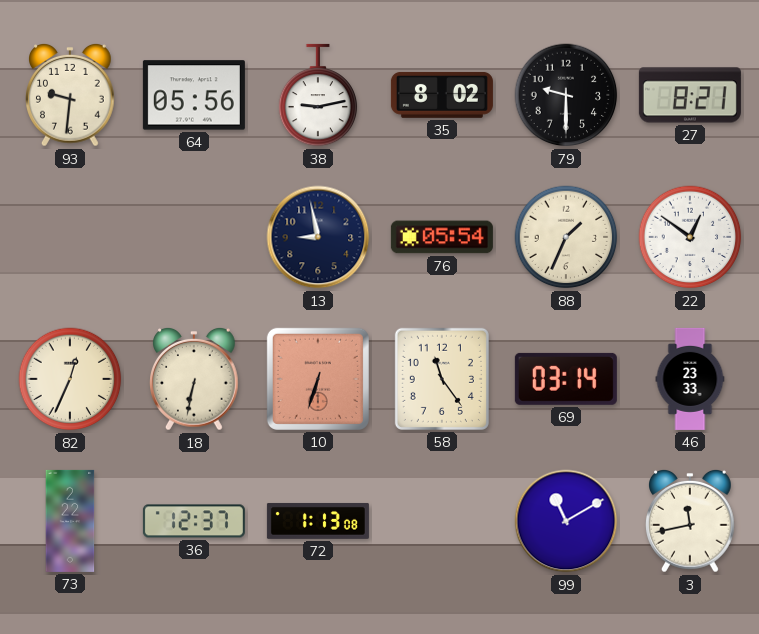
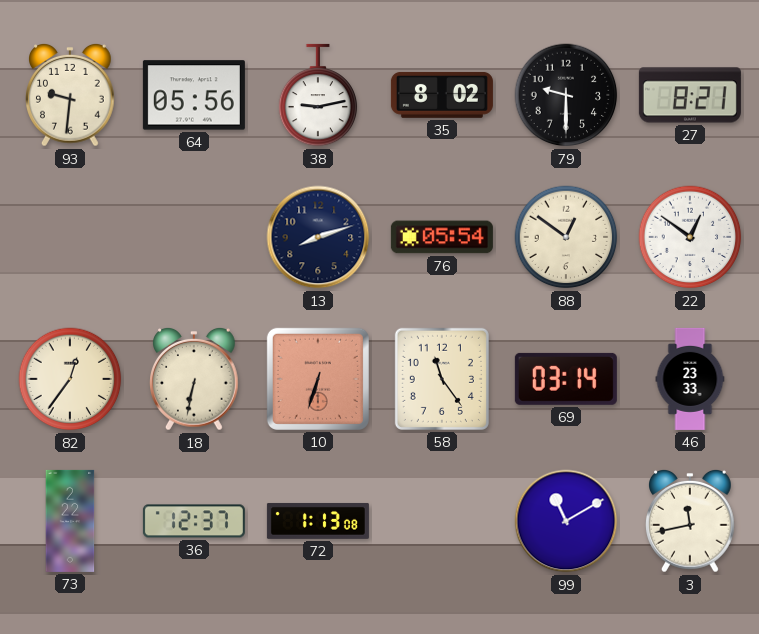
13: 8:58 -> 8:12 (318, 237)
88: 1:34 -> 12:51 (566, 237)
82: 12:34 -> 12:36 (70, 379)
